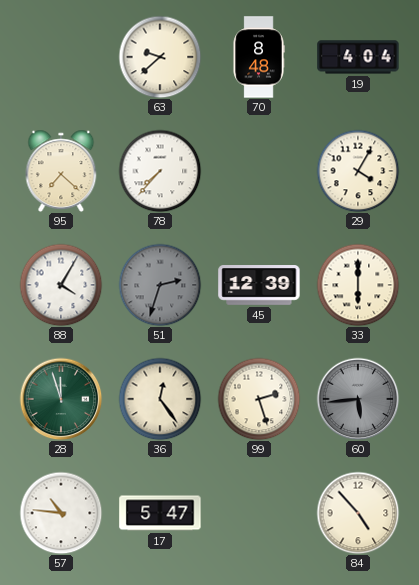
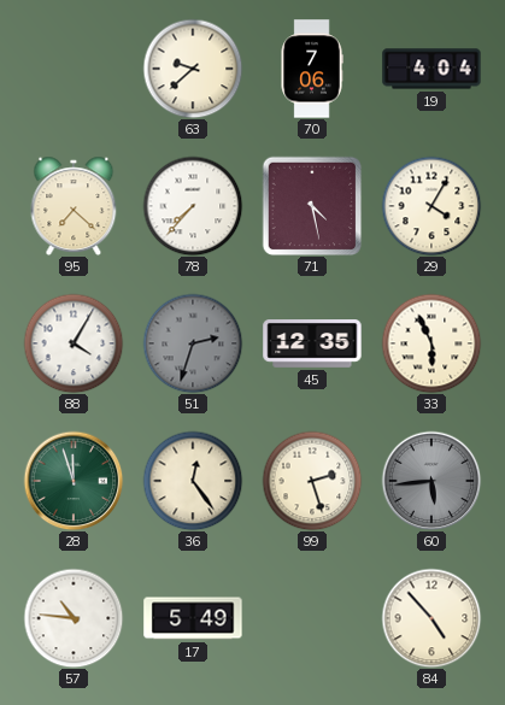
70: 8:48 -> 7:06 (312, 69)
71: none -> 4:28 (312, 206)
45: 12:39 -> 12:35 (312, 345)
33: 6:00 -> 5:56 (431, 343)
17: 5:47 -> 5:49 (193, 618)
